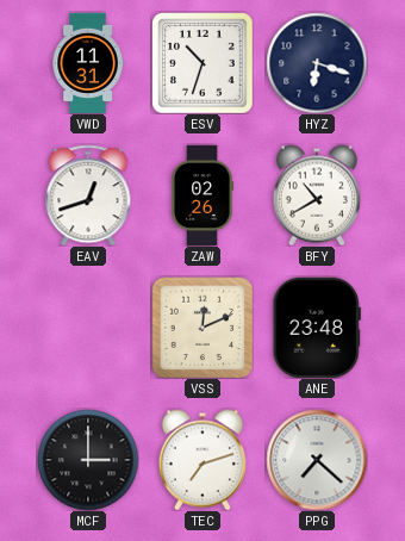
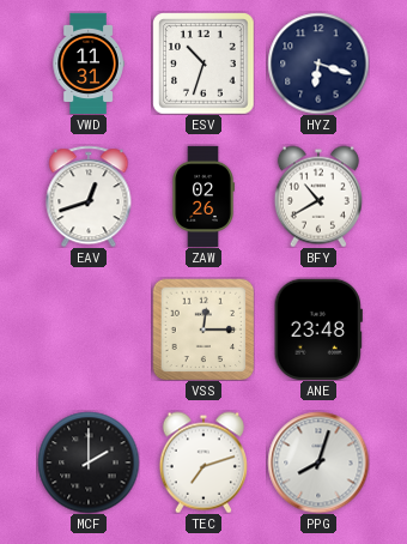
VSS: 12:11 -> 12:15 (203, 330)
MCF: 3:00 -> 2:00 (89, 463)
PPG: 7:22 -> 8:03 (318, 463)
